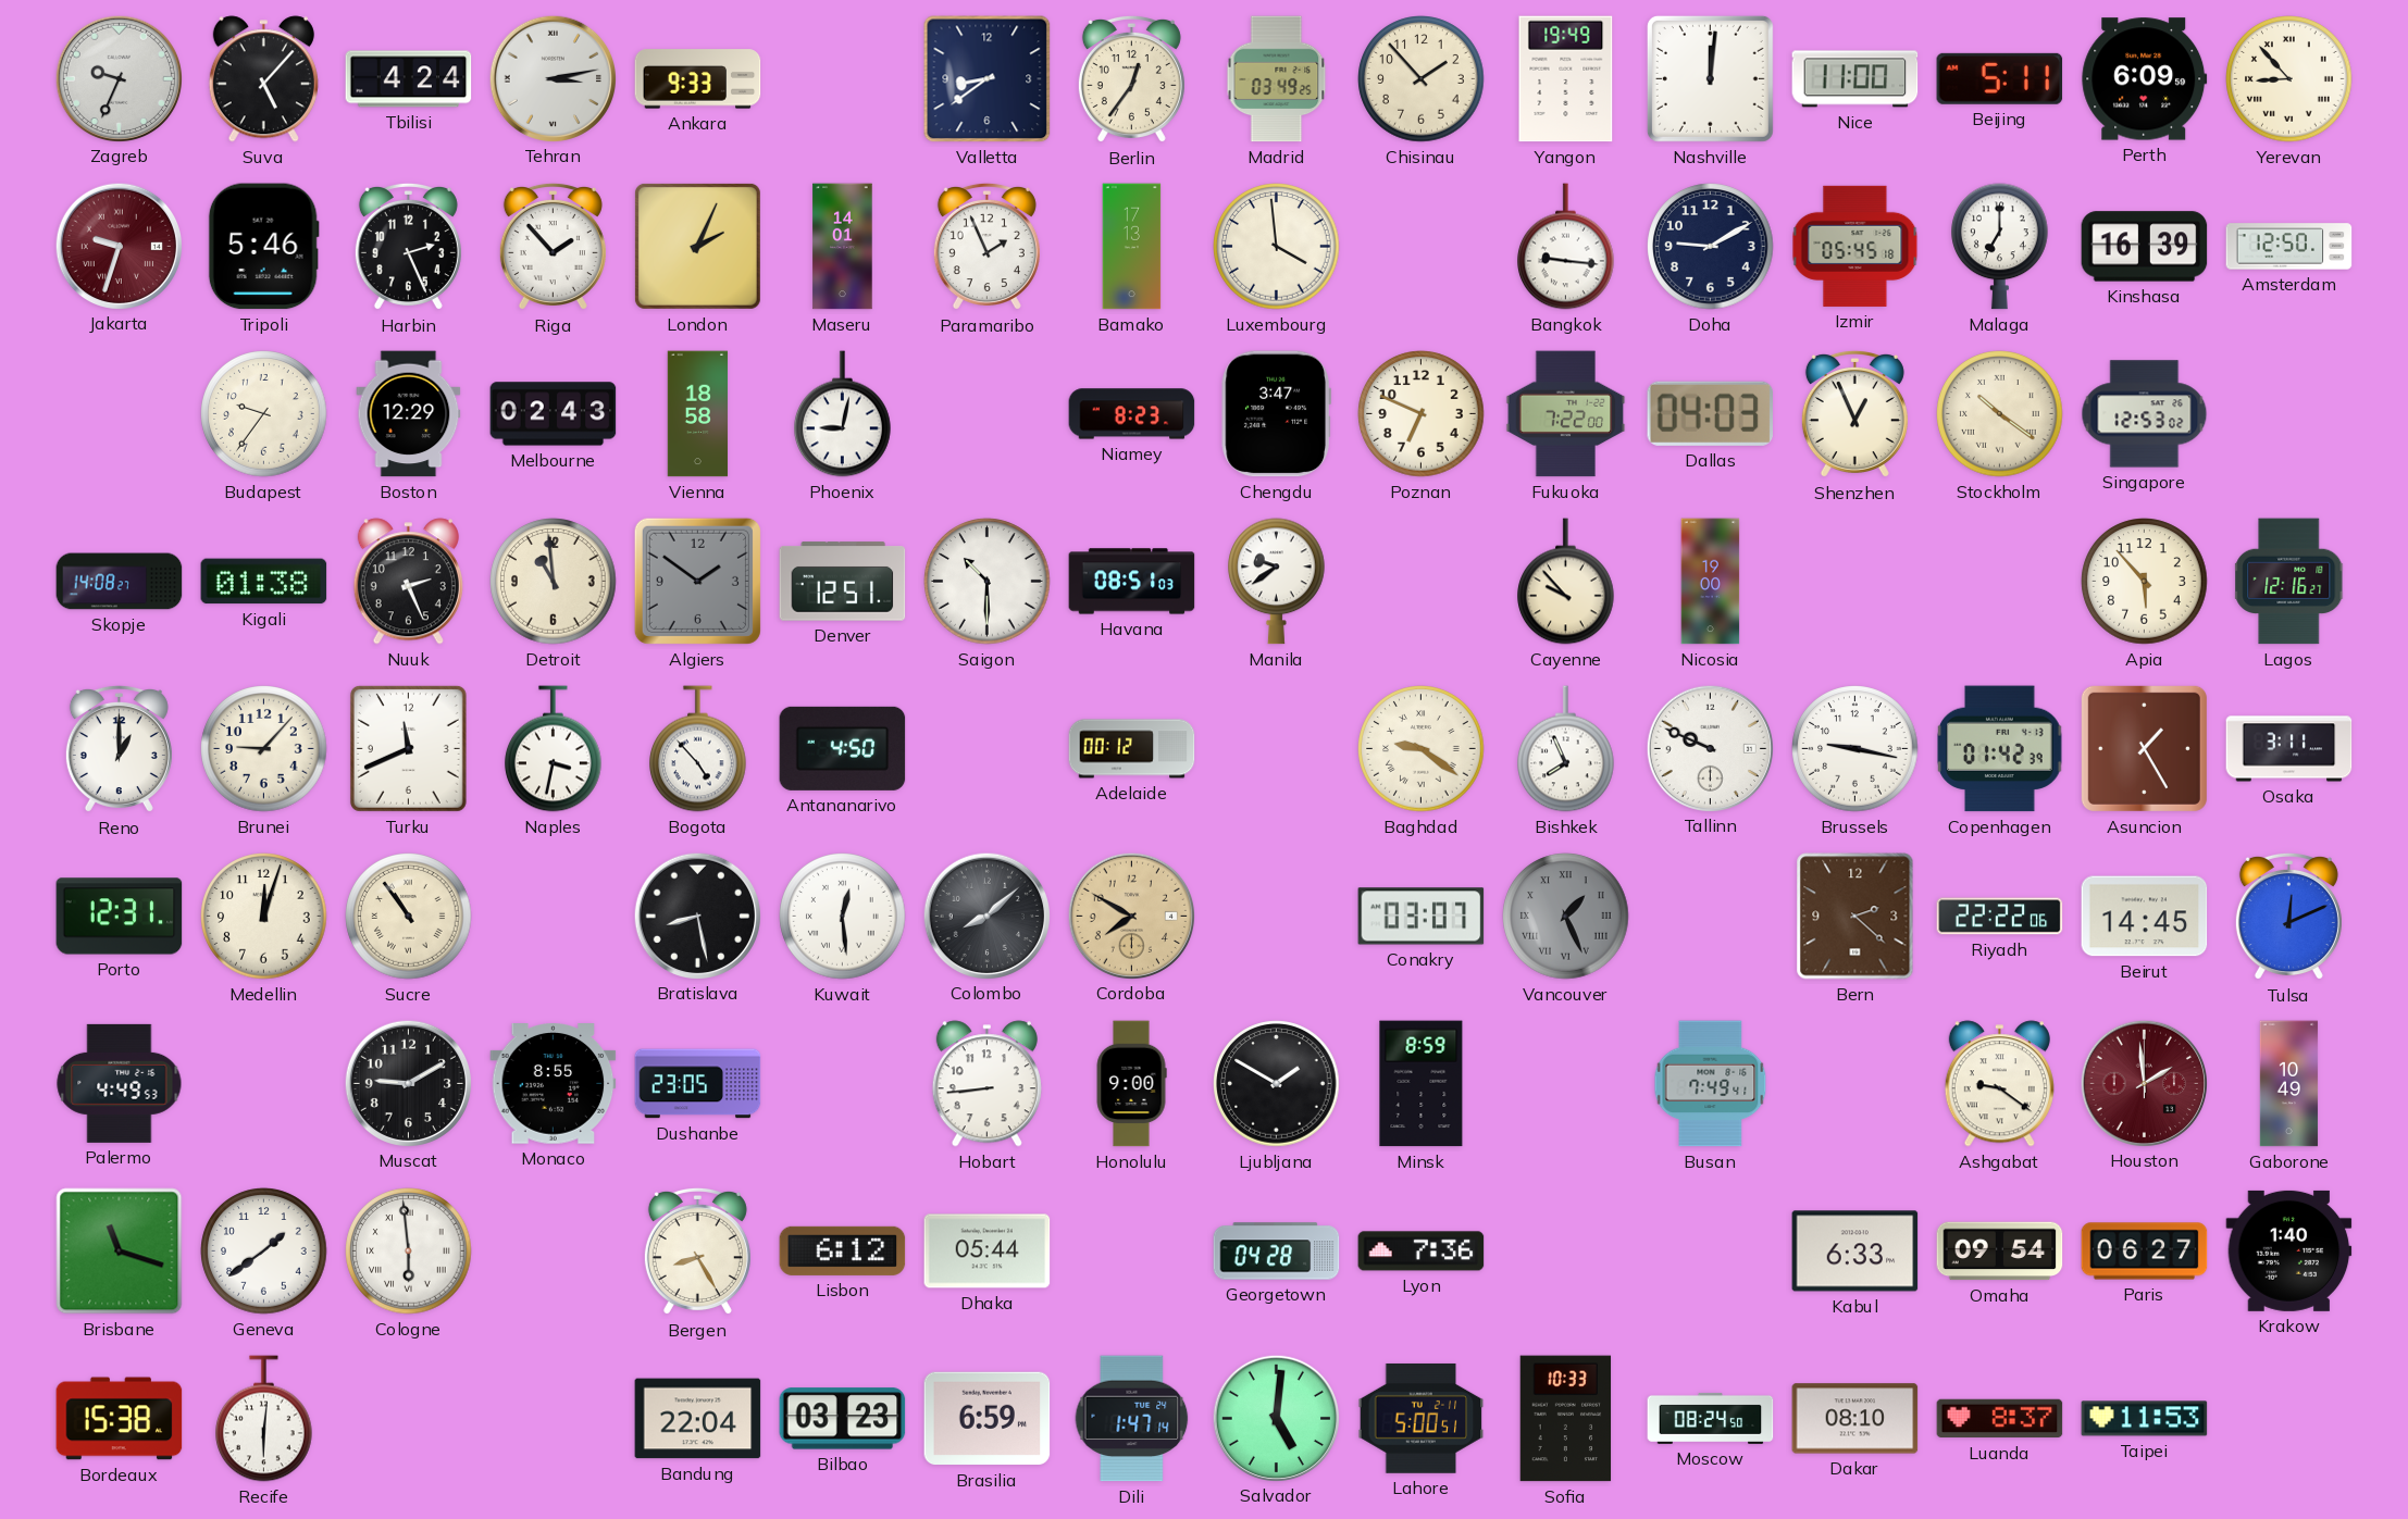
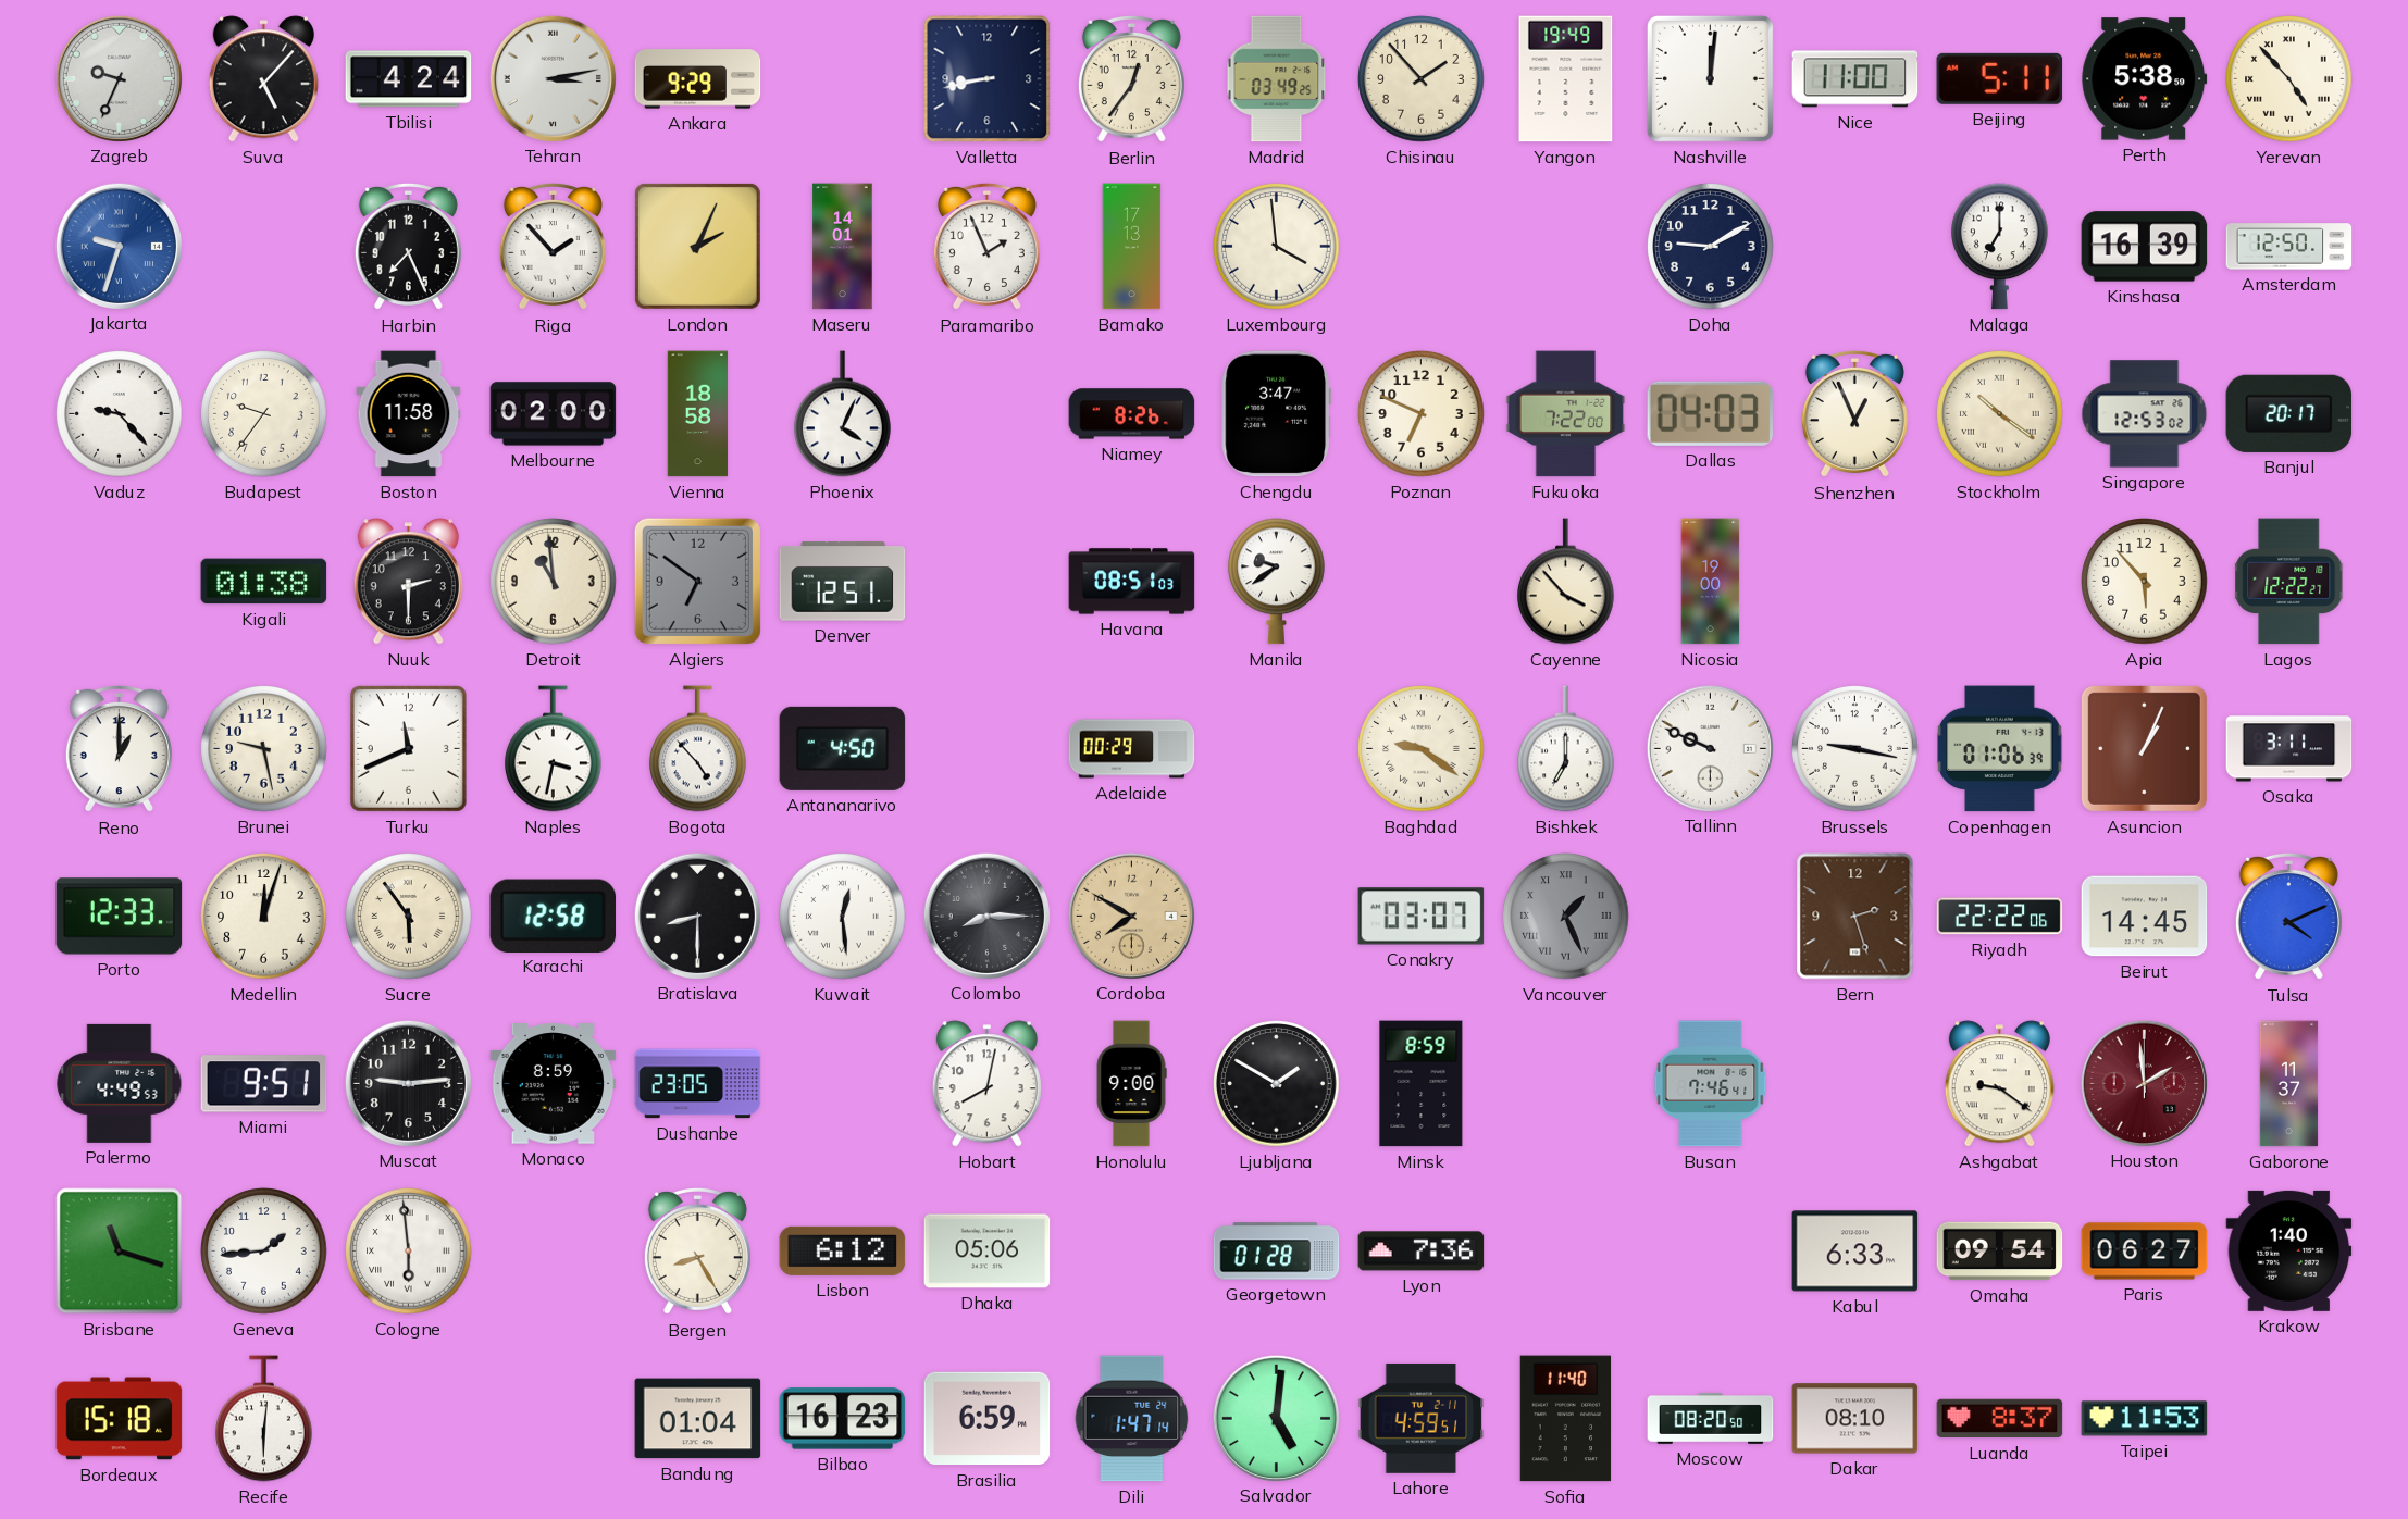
Ankara: 9:33 -> 9:29 (698, 79)
Valletta: 8:39 -> 8:43 (988, 79)
Perth: 6:09 -> 5:38 (2145, 79)
Yerevan: 8:53 -> 4:53 (2289, 79)
Jakarta dial: burgundy -> blue (119, 246)
Tripoli: 5:46 -> none (263, 247)
Harbin: 2:26 -> 7:26 (408, 247)
Bangkok: 9:16 -> none (1566, 247)
Izmir: 05:45 -> none (1855, 246)
Vaduz: none -> 9:23 (120, 414)
Boston: 12:29 -> 11:58 (409, 414)
Melbourne: 02:43 -> 02:00 (554, 414)
Phoenix: 9:02 -> 4:04 (843, 414)
Niamey: 8:23 -> 8:26 (1132, 414)
Banjul: none -> 20:17 (2289, 413)
Skopje: 14:08 -> none (120, 582)
Nuuk: 2:26 -> 2:30 (408, 582)
Algiers: 1:51 -> 6:51 (697, 581)
Saigon: 10:30 -> none (988, 582)
Cayenne: 9:53 -> 3:53 (1566, 582)
Lagos: 12:16 -> 12:22 (2289, 582)
Brunei: 9:07 -> 9:28 (264, 749)
Adelaide: 00:12 -> 00:29 (1132, 749)
Bishkek: 7:56 -> 7:00 (1566, 749)
Copenhagen: 01:42 -> 01:06 (2000, 749)
Asuncion: 1:25 -> 1:04 (2144, 748)
Porto: 12:31 -> 12:33 (120, 917)
Sucre: 10:54 -> 5:54 (409, 917)
Karachi: none -> 12:58 (554, 916)
Bratislava: 8:28 -> 8:30 (697, 916)
Colombo: 8:08 -> 8:15 (986, 916)
Bern: 2:22 -> 2:27 (1855, 917)
Tulsa: 12:11 -> 4:11 (2288, 917)
Miami: none -> 9:51 (264, 1084)
Muscat: 9:10 -> 9:14 (408, 1083)
Monaco: 8:55 -> 8:59 (554, 1084)
Hobart: 8:44 -> 8:02 (986, 1084)
Busan: 7:49 -> 7:46 (1711, 1084)
Gaborone: 10:49 -> 11:37 (2289, 1084)
Geneva: 1:39 -> 1:44 (264, 1252)
Dhaka: 05:44 -> 05:06 (988, 1252)
Georgetown: 04:28 -> 01:28 (1277, 1252)
Bordeaux: 15:38 -> 15:18 (120, 1419)
Bandung: 22:04 -> 01:04 (698, 1419)
Bilbao: 03:23 -> 16:23 (843, 1419)
Lahore: 5:00 -> 4:59 (1422, 1418)
Sofia: 10:33 -> 11:40 (1566, 1419)
Moscow: 08:24 -> 08:20 (1711, 1418)
